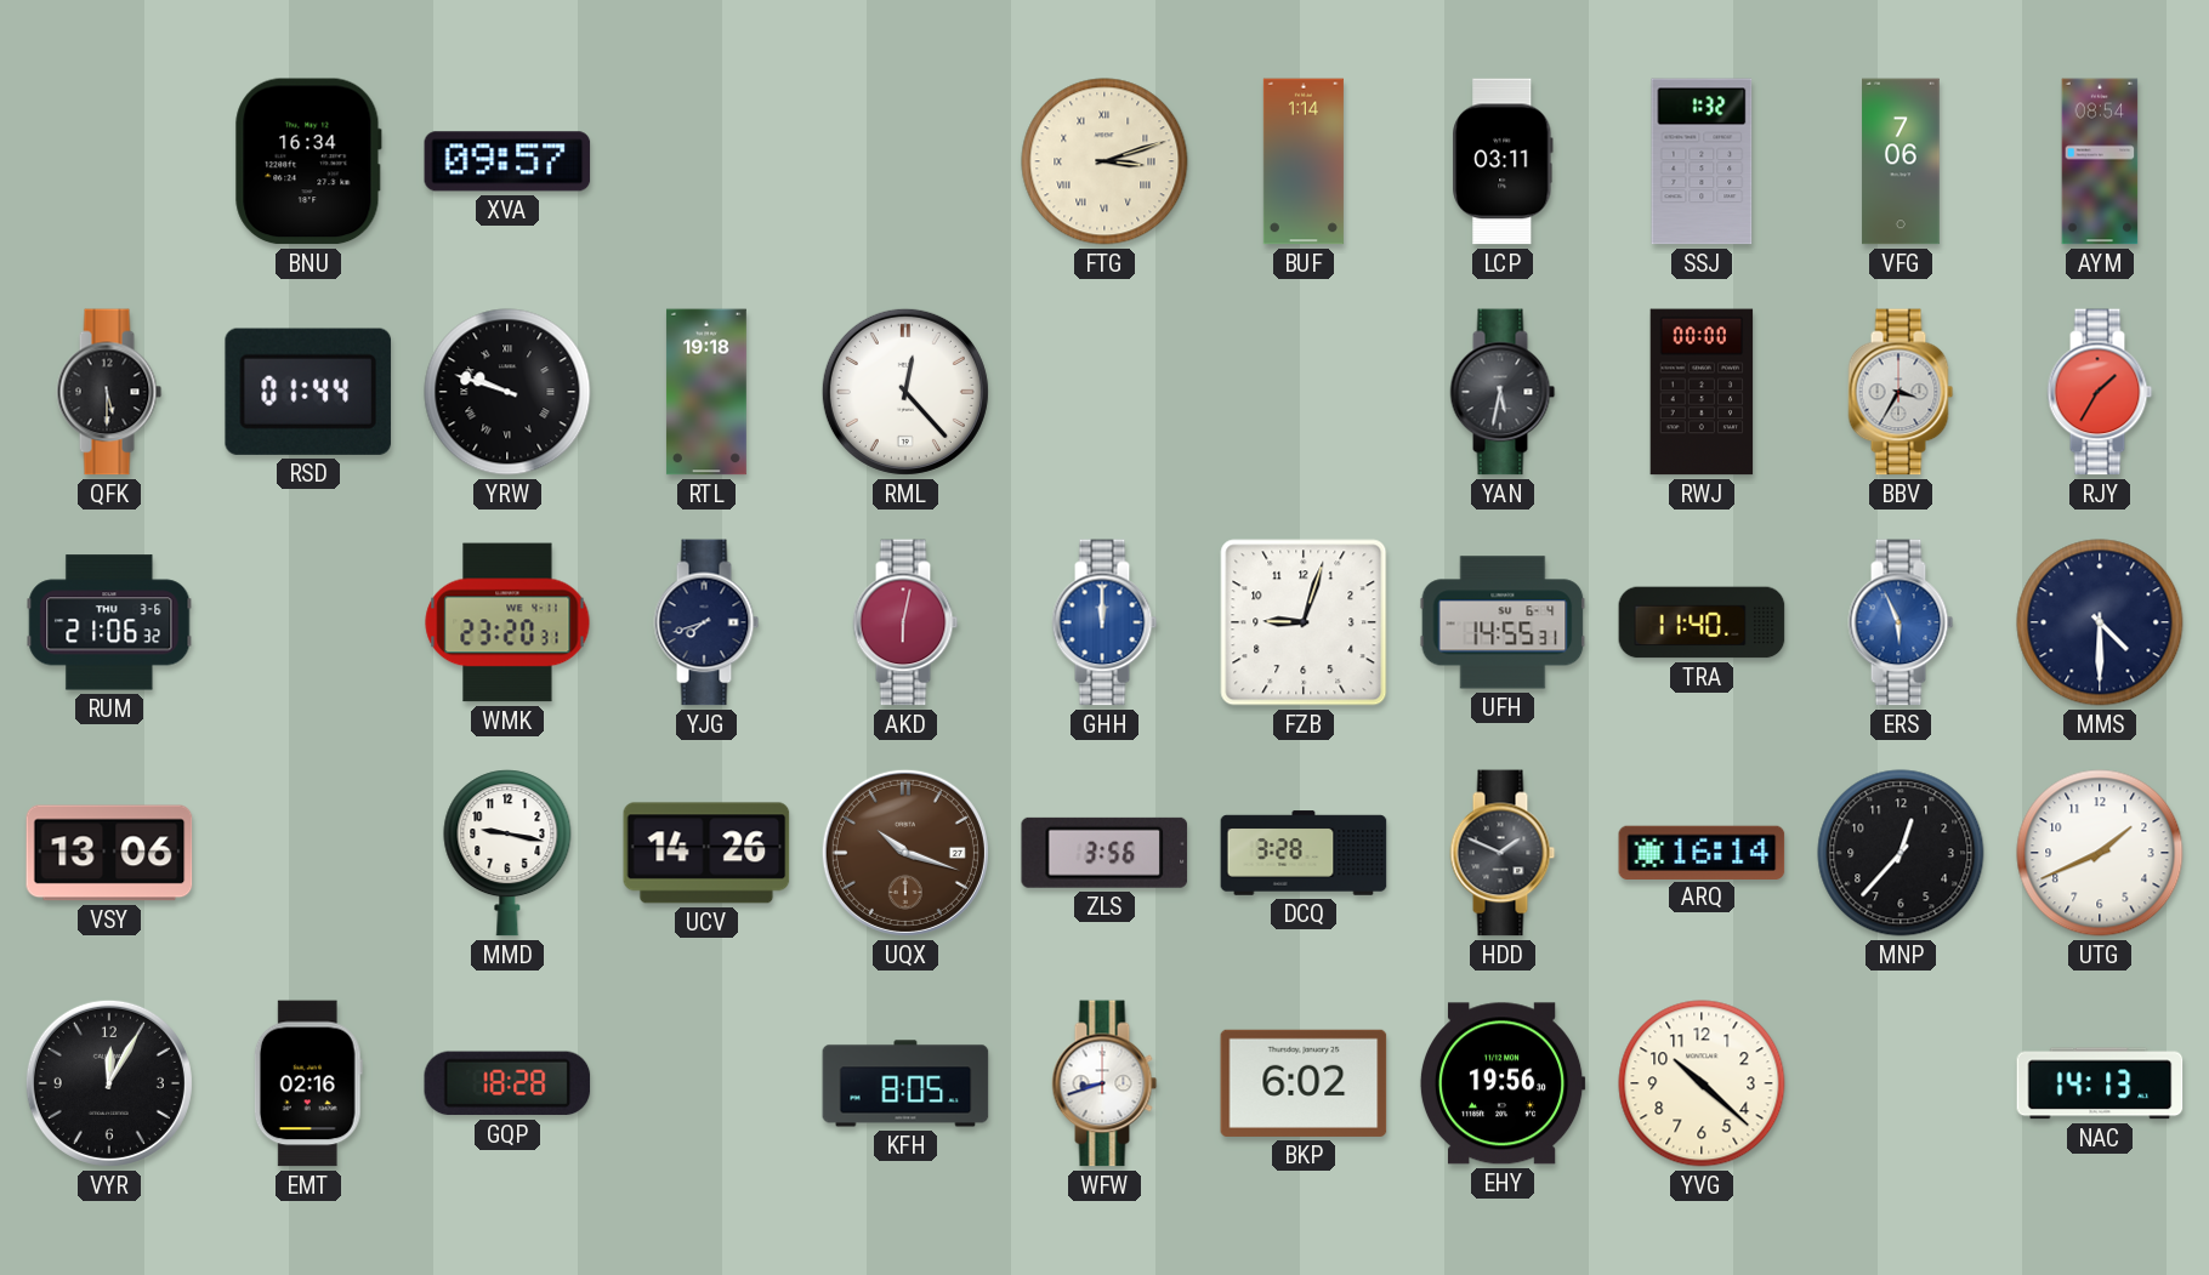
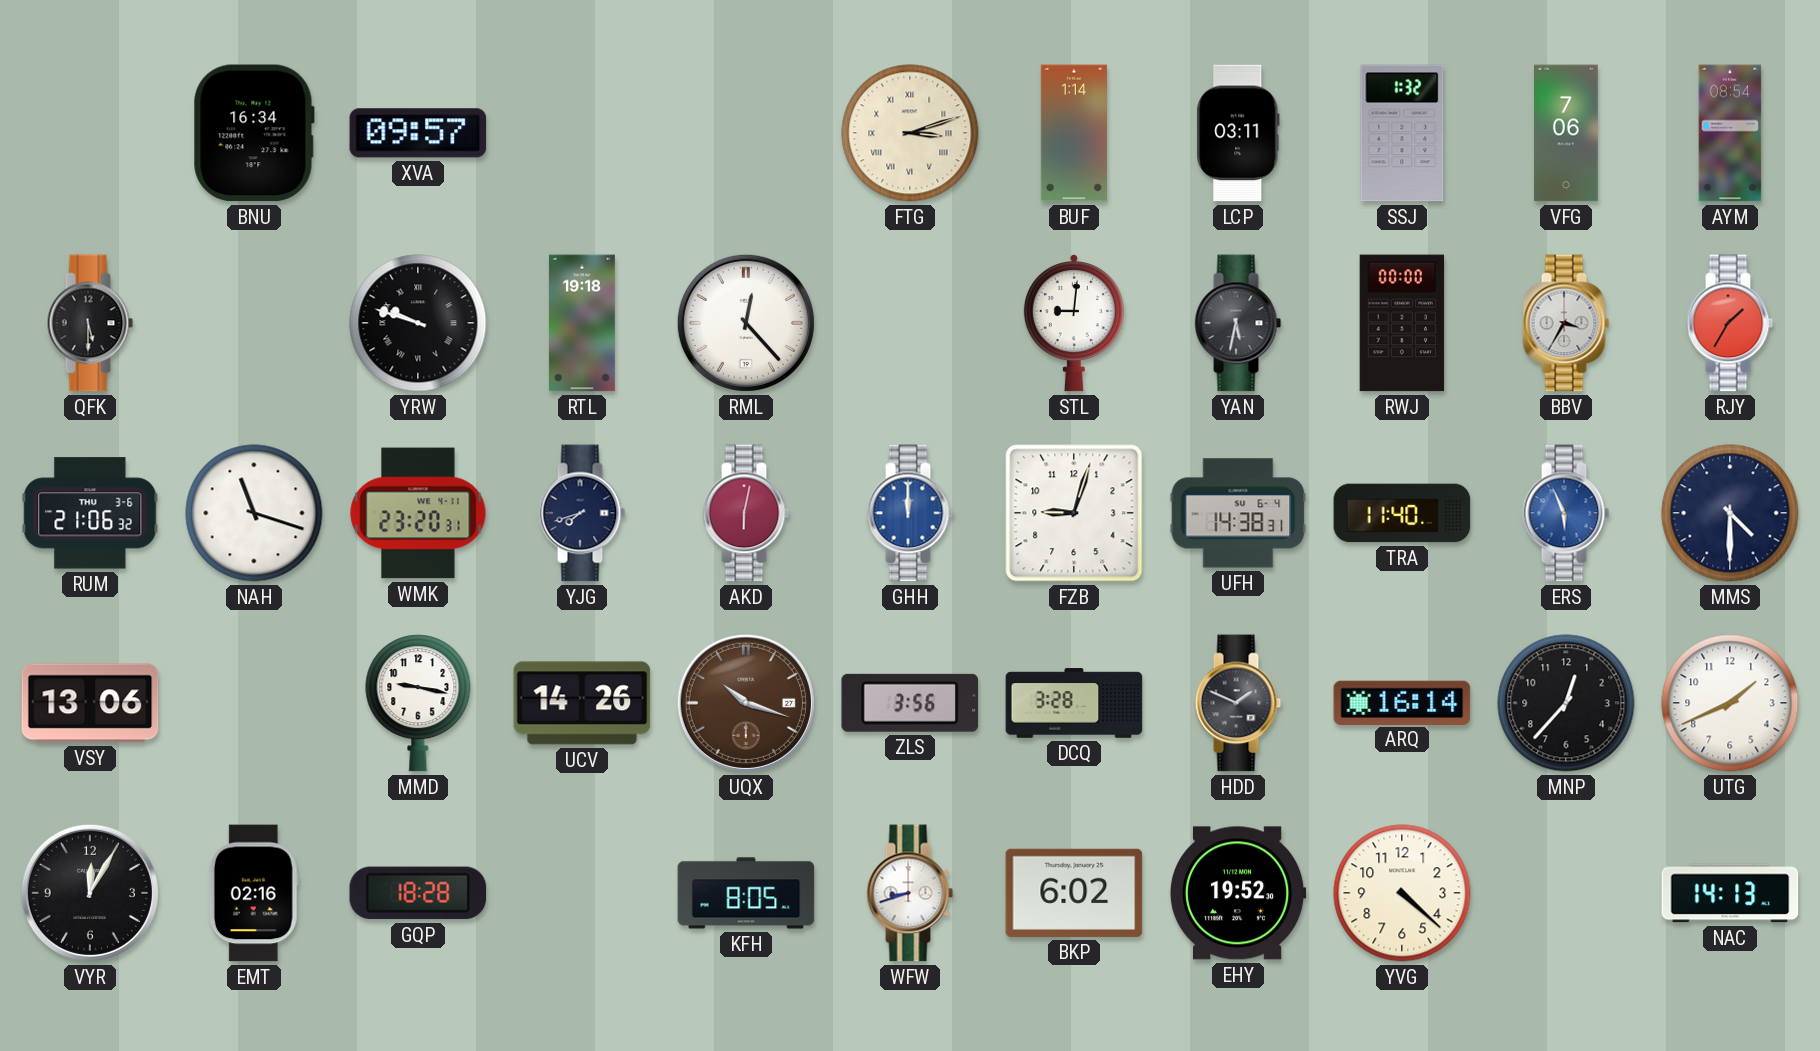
RSD: 01:44 -> none (308, 392)
STL: none -> 9:01 (1074, 323)
NAH: none -> 11:18 (254, 513)
UFH: 14:55 -> 14:38 (1238, 513)
EHY: 19:56 -> 19:52 (1238, 893)
YVG: 10:22 -> 4:22 (1402, 893)
